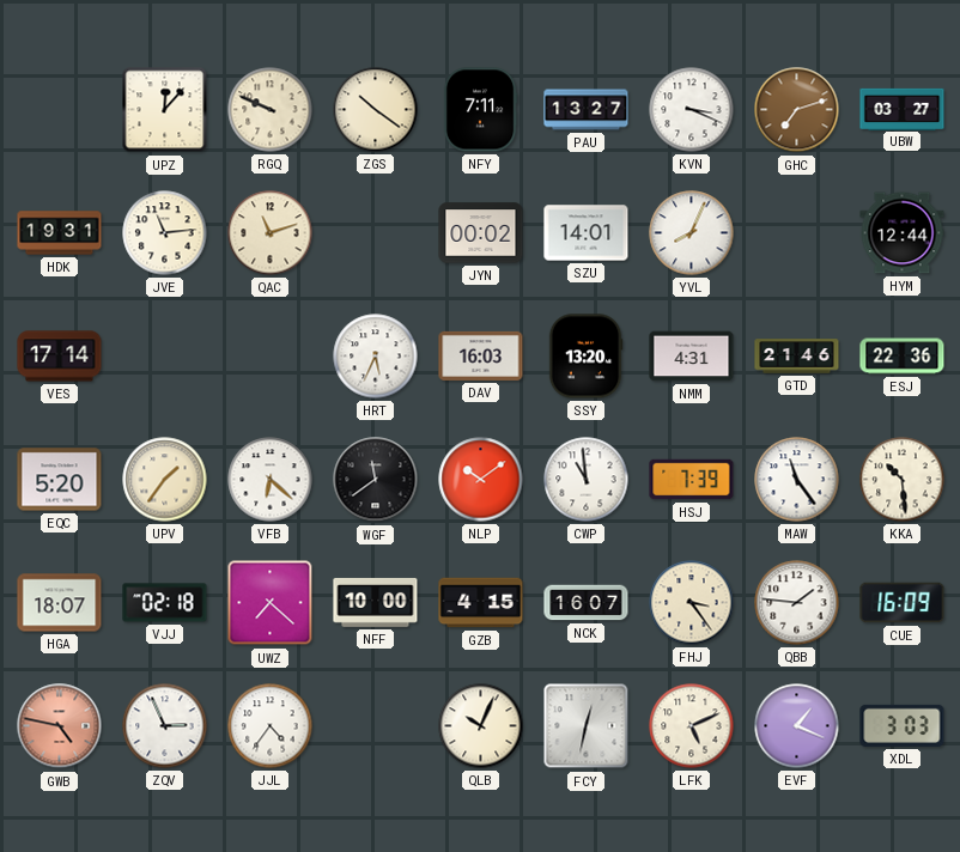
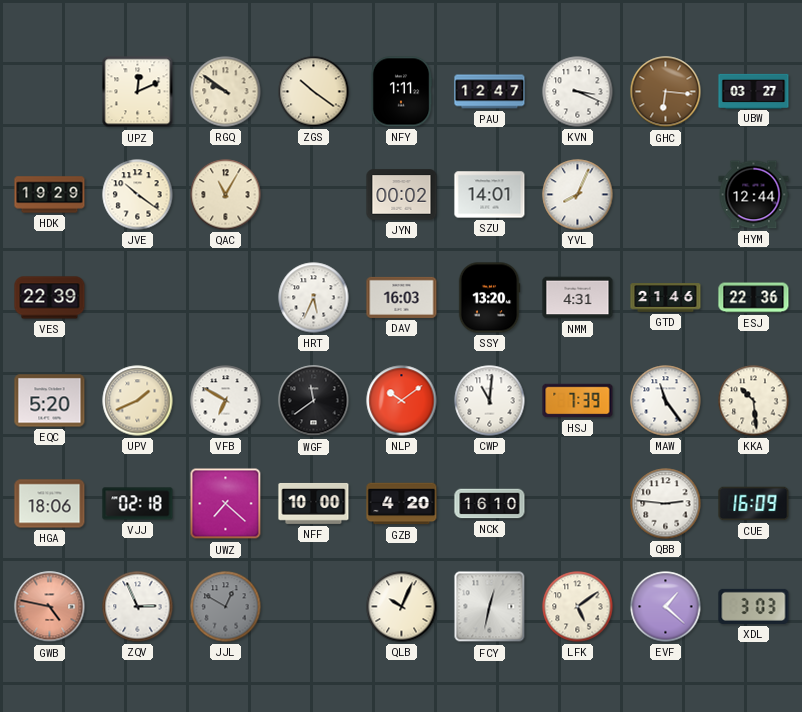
UPZ: 12:07 -> 12:11 (138, 92)
RGQ: 9:49 -> 9:51 (226, 92)
NFY: 7:11 -> 1:11 (401, 92)
PAU: 13:27 -> 12:47 (490, 92)
GHC: 7:12 -> 6:16 (666, 92)
HDK: 19:31 -> 19:29 (50, 195)
JVE: 11:14 -> 10:21 (138, 195)
QAC: 11:12 -> 11:05 (226, 195)
VES: 17:14 -> 22:39 (50, 298)
UPV: 1:36 -> 1:41 (138, 401)
VFB: 6:22 -> 6:50 (226, 401)
CWP: 10:59 -> 11:01 (490, 401)
HGA: 18:07 -> 18:06 (50, 504)
GZB: 4:15 -> 4:20 (402, 504)
NCK: 16:07 -> 16:10 (490, 504)
FHJ: 3:24 -> none (692, 603)
QBB: 1:46 -> 2:46 (666, 504)
JJL: 4:36 -> 12:50 (226, 607)
JJL dial: white -> grey (226, 607)
LFK: 5:11 -> 5:09 (578, 607)
EVF: 1:19 -> 1:22 (666, 607)
